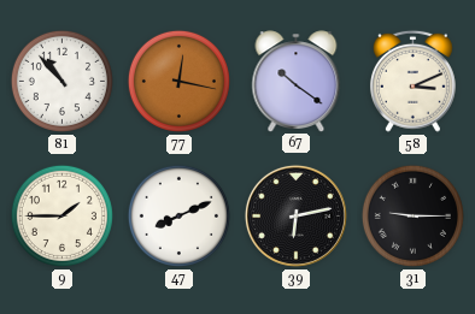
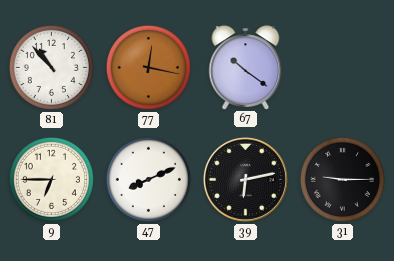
58: 3:11 -> none (412, 81)
9: 1:45 -> 6:45 (51, 179)
